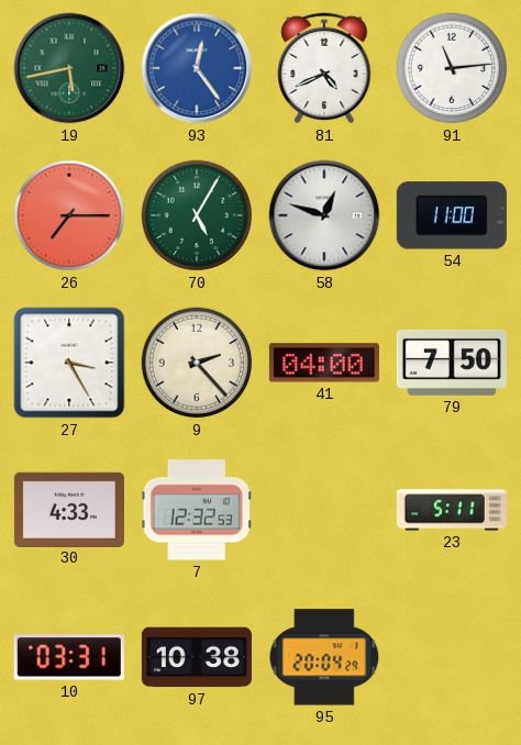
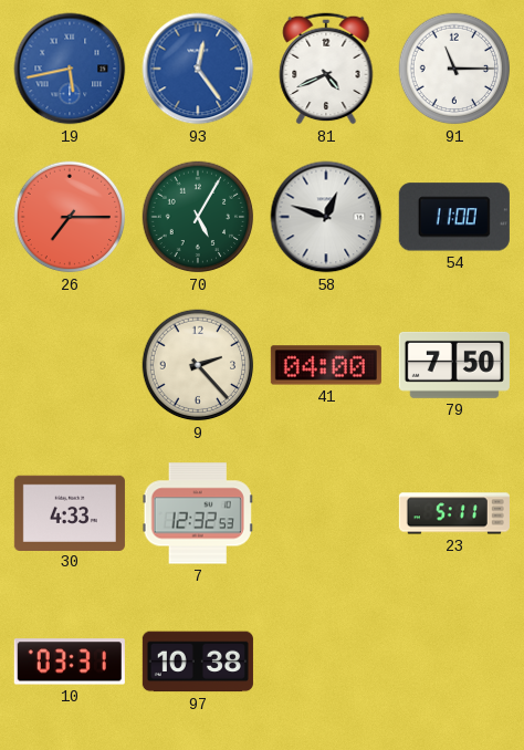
19 dial: green -> blue (70, 69)
91: 11:14 -> 11:15 (454, 69)
27: 3:25 -> none (69, 363)
95: 20:04 -> none (324, 657)
